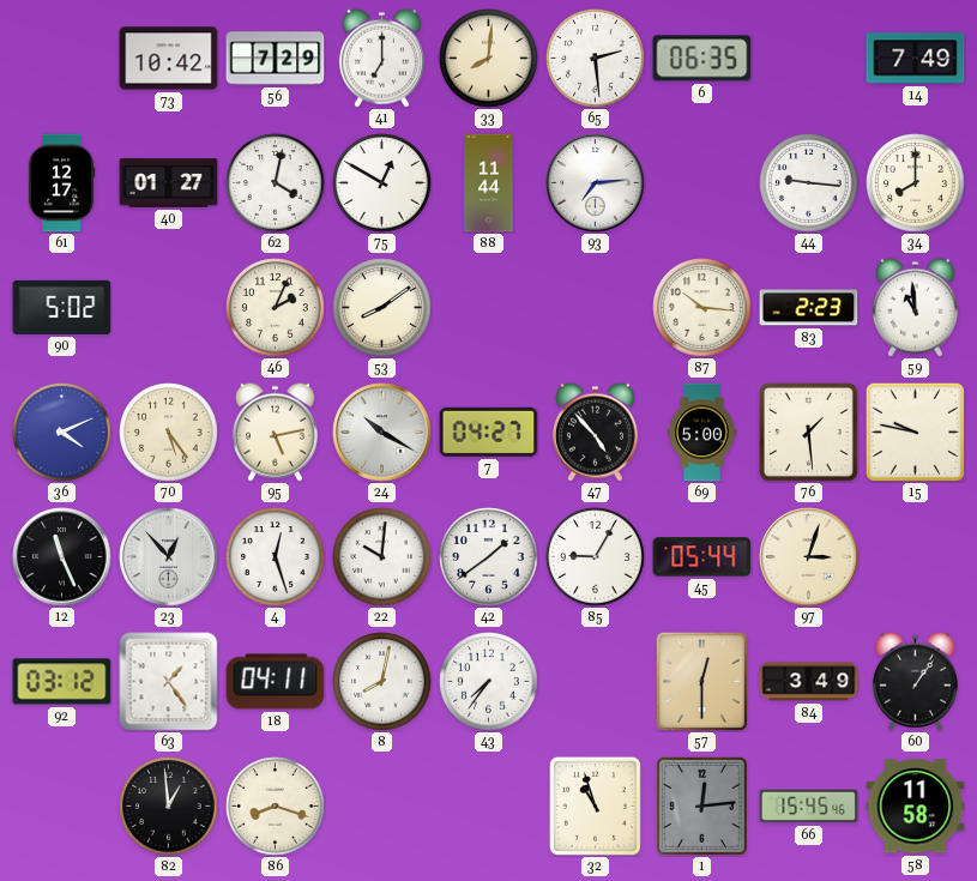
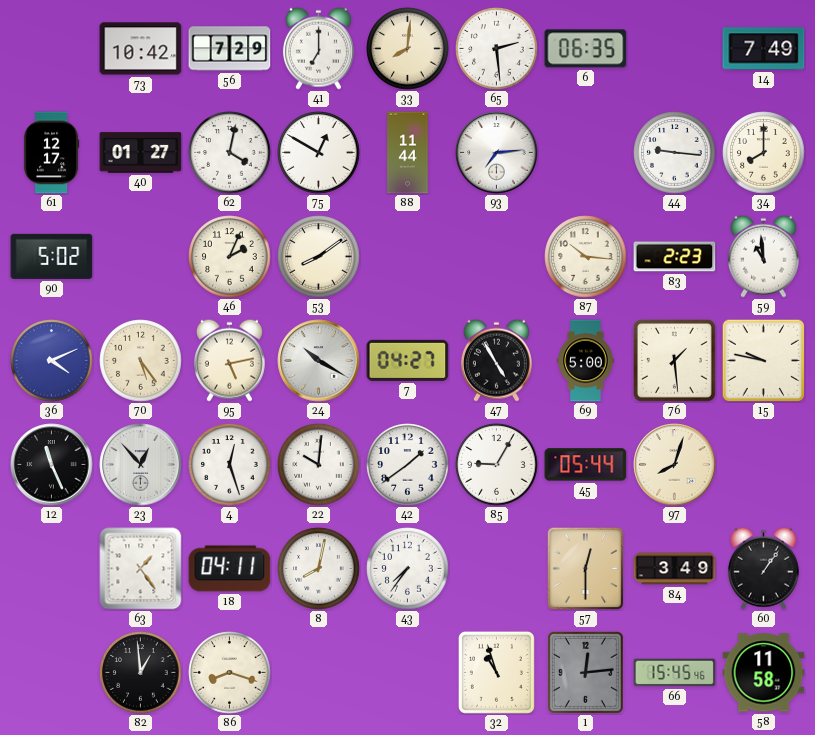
47: 4:53 -> 4:55 (496, 360)
97: 3:03 -> 8:03 (675, 465)
92: 03:12 -> none (62, 682)
